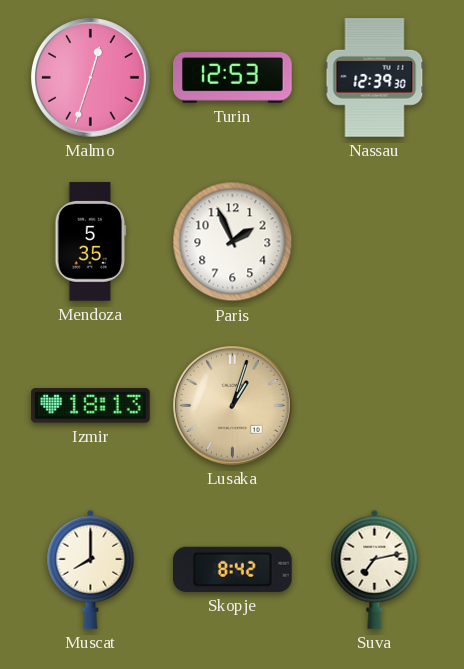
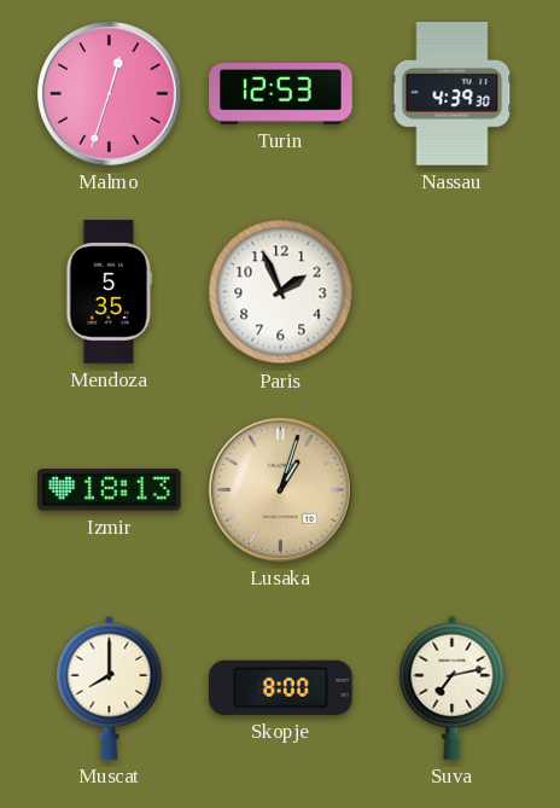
Nassau: 12:39 -> 4:39 (453, 94)
Skopje: 8:42 -> 8:00 (281, 687)
